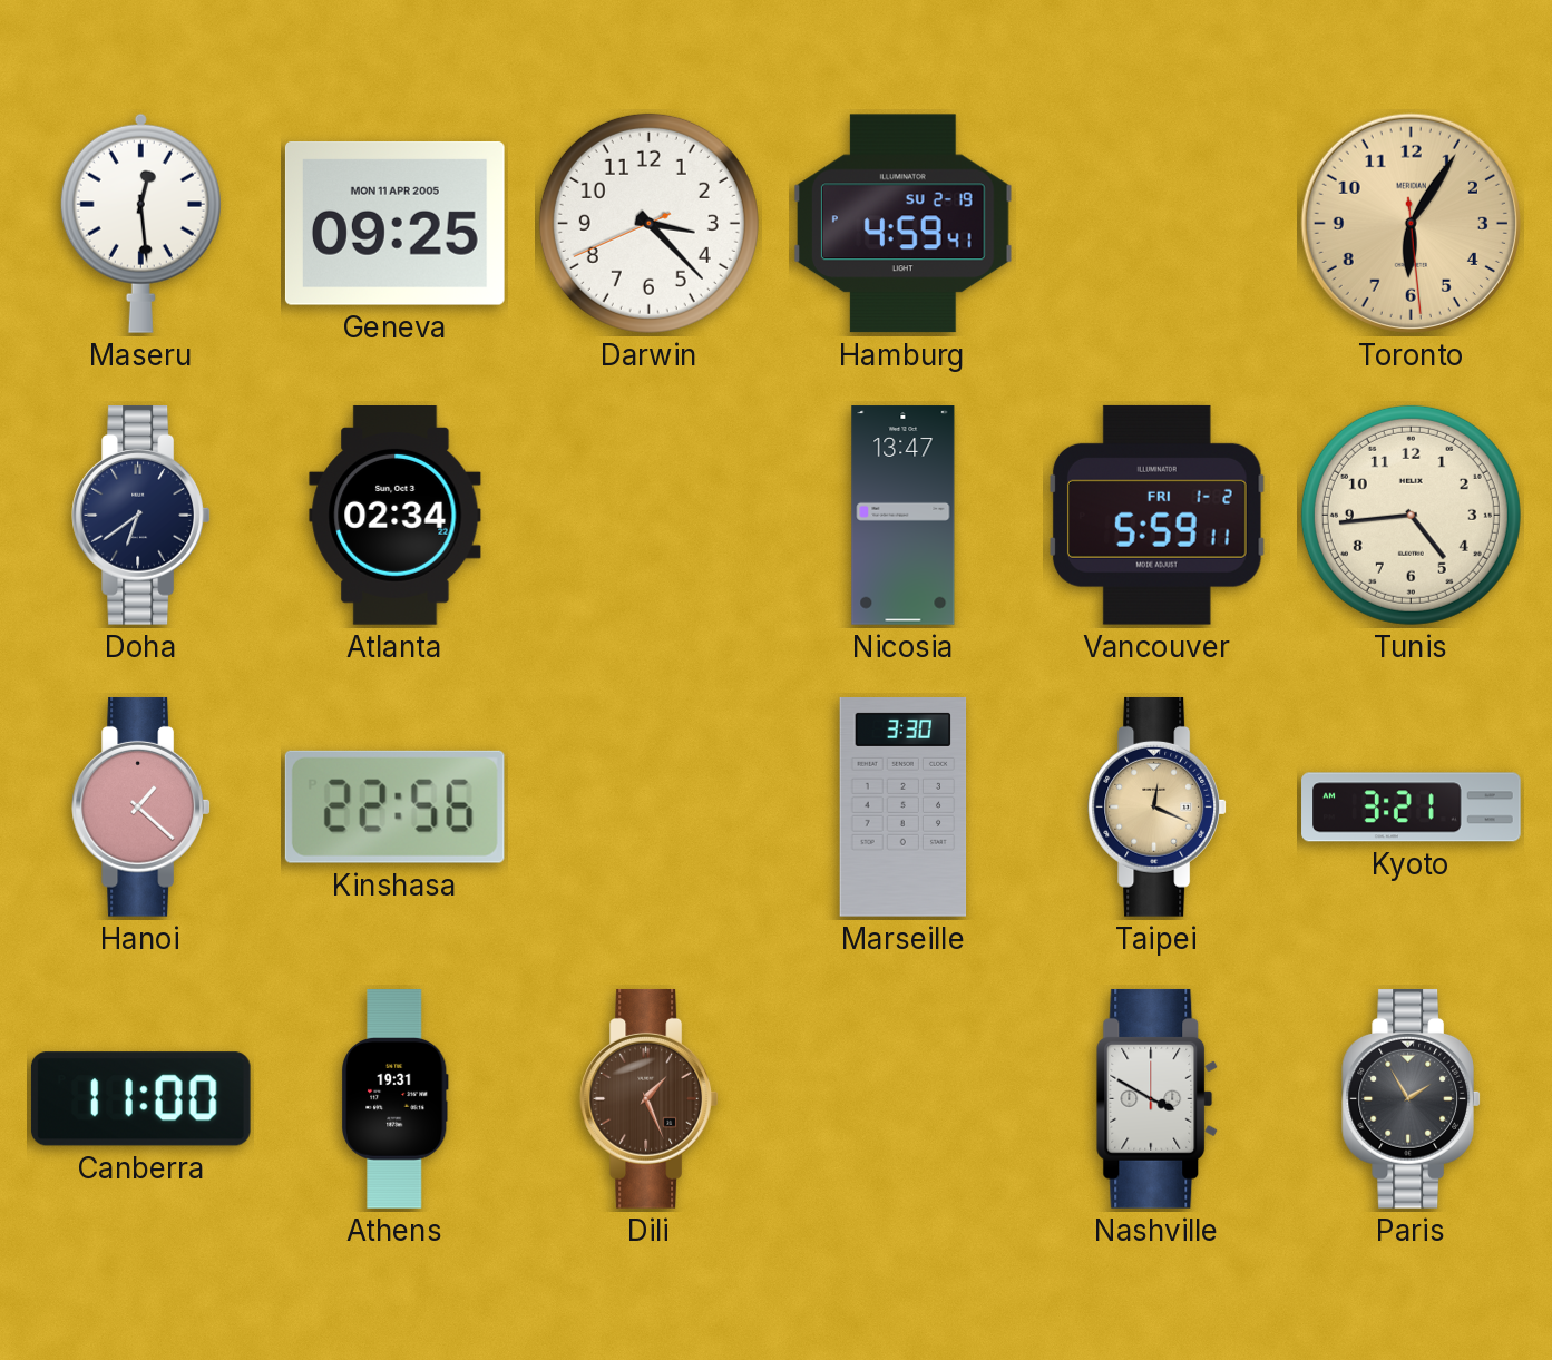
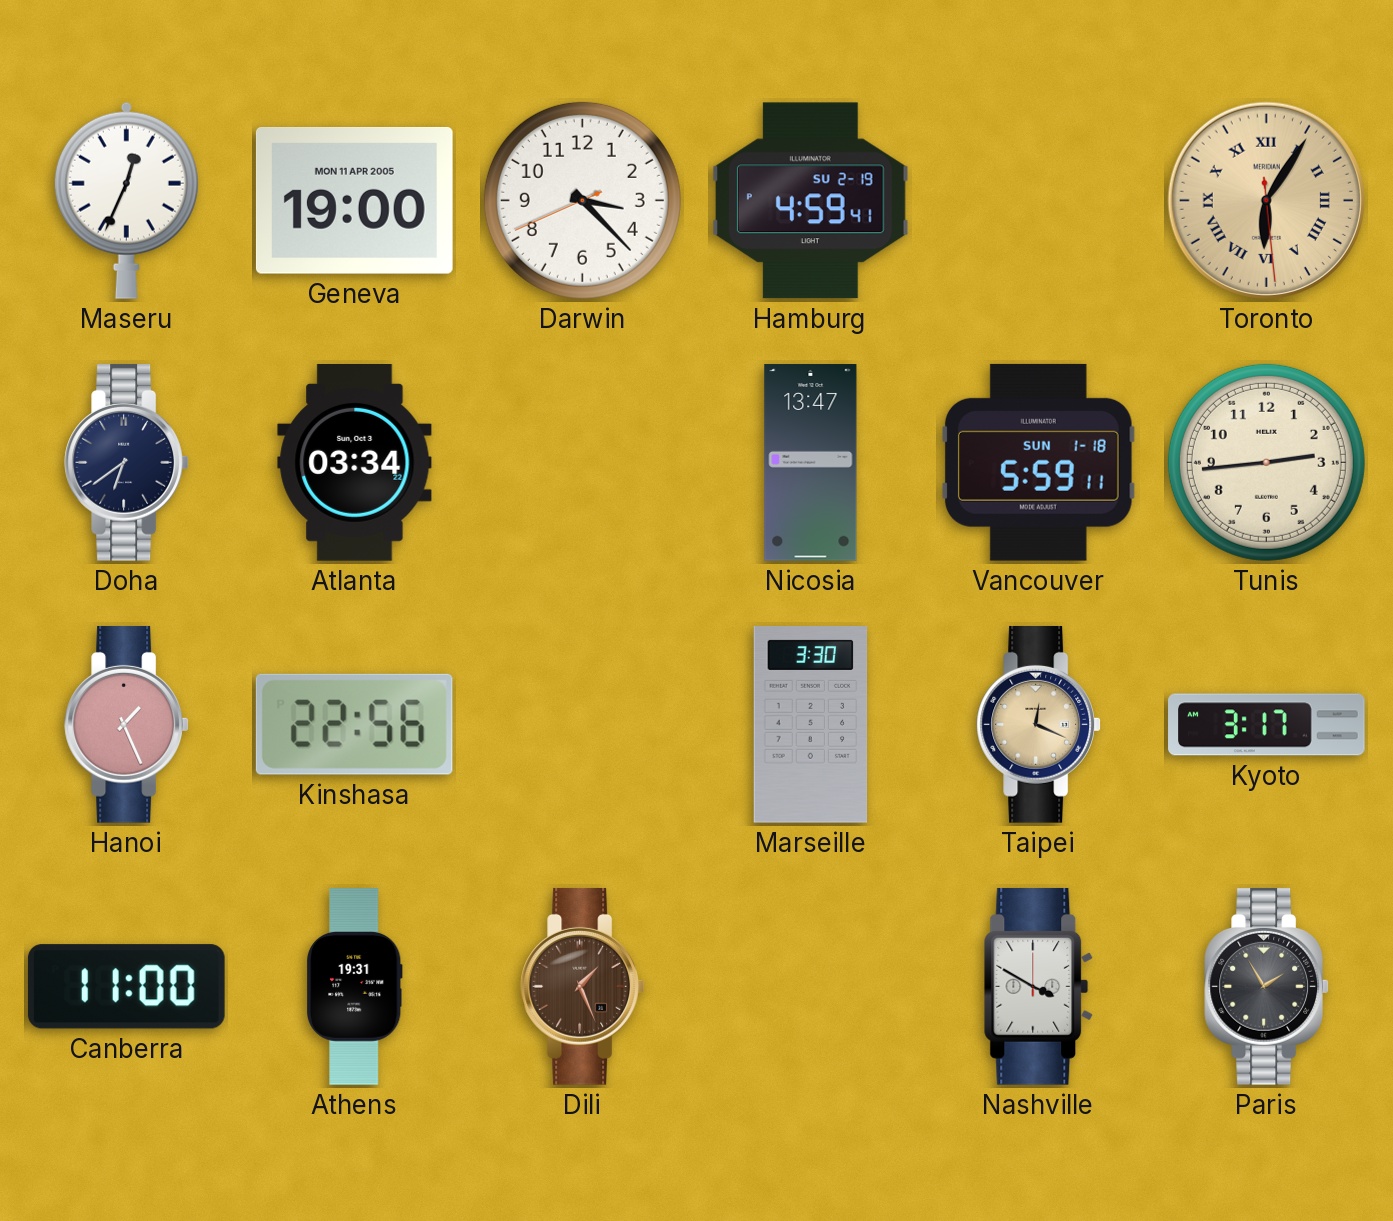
Maseru: 12:29 -> 12:34 (126, 200)
Geneva: 09:25 -> 19:00 (354, 200)
Toronto numerals: Arabic -> Roman (1266, 200)
Atlanta: 02:34 -> 03:34 (355, 463)
Vancouver date: FRI 1-2 -> SUN 1-18 (1038, 462)
Tunis: 4:44 -> 2:44 (1266, 462)
Hanoi: 1:22 -> 1:26 (126, 724)
Kyoto: 3:21 -> 3:17 (1267, 725)
